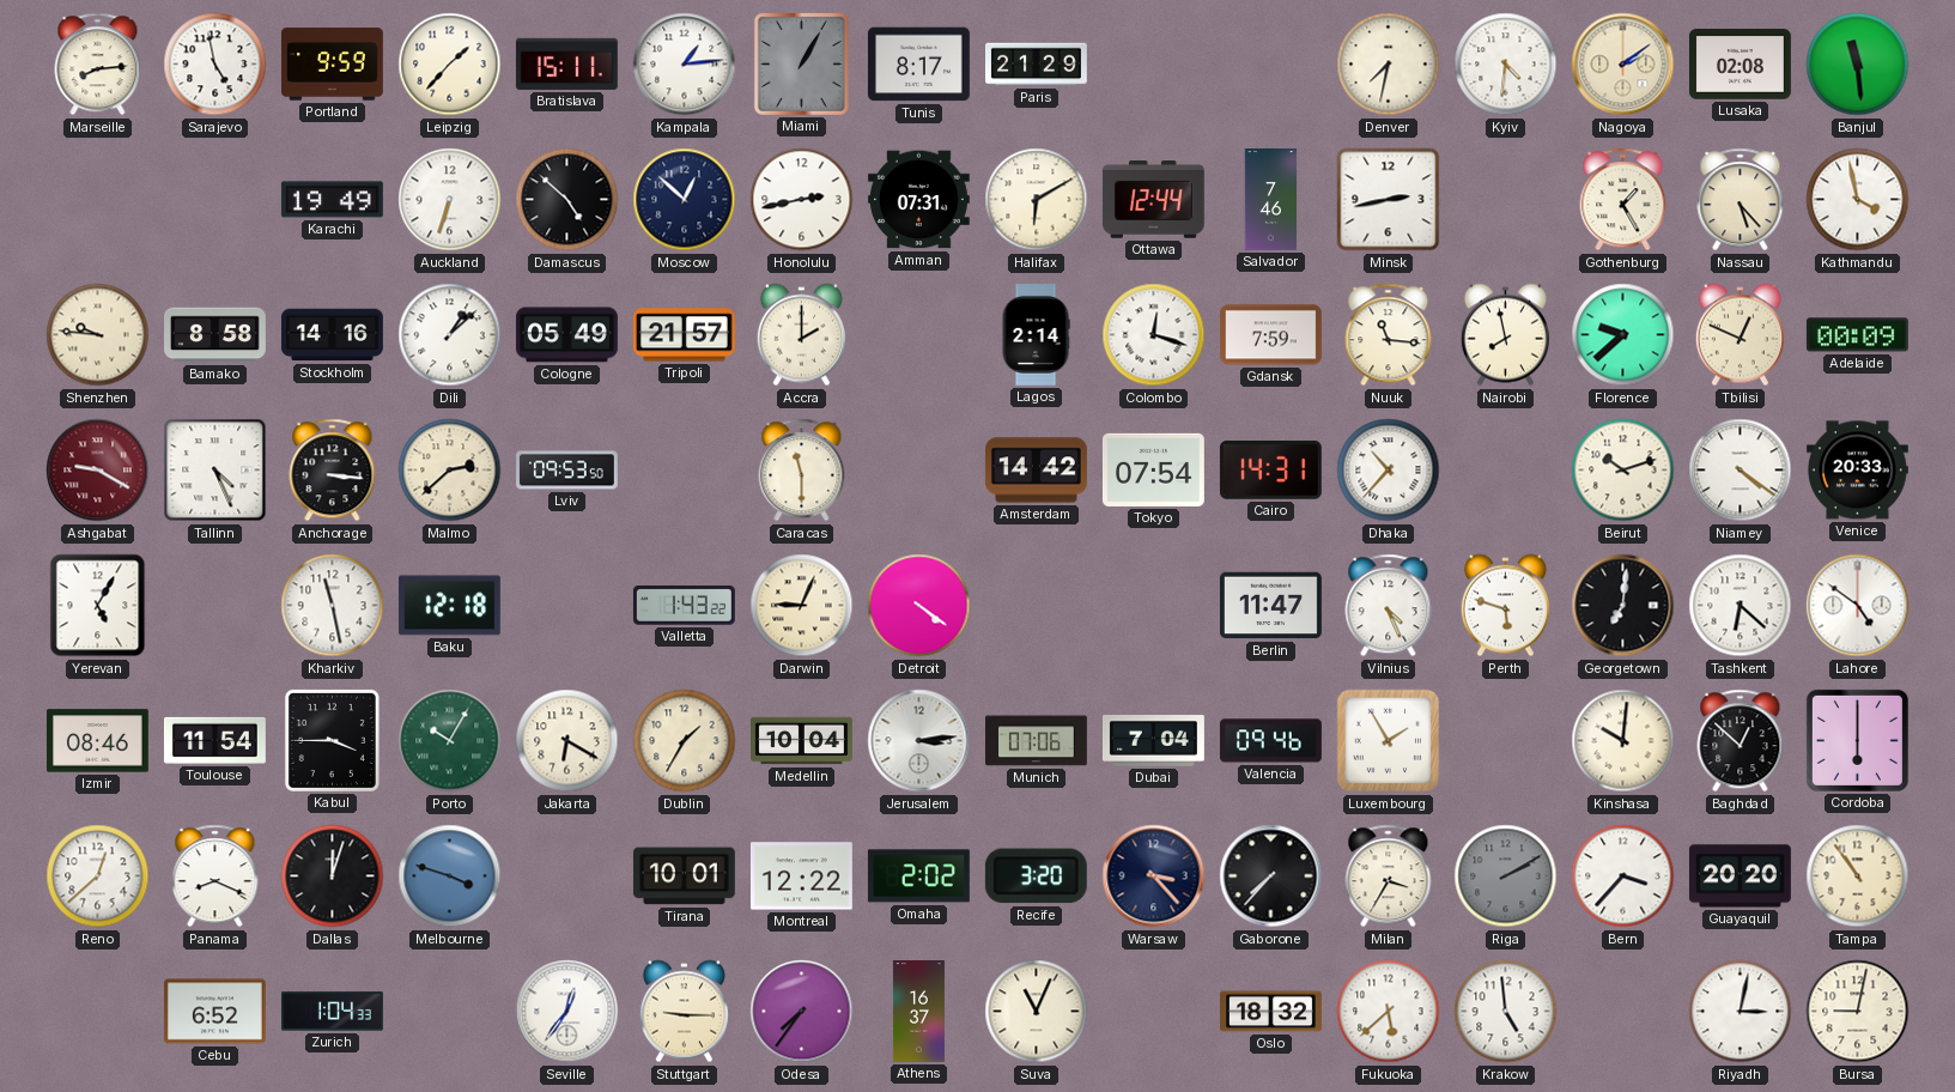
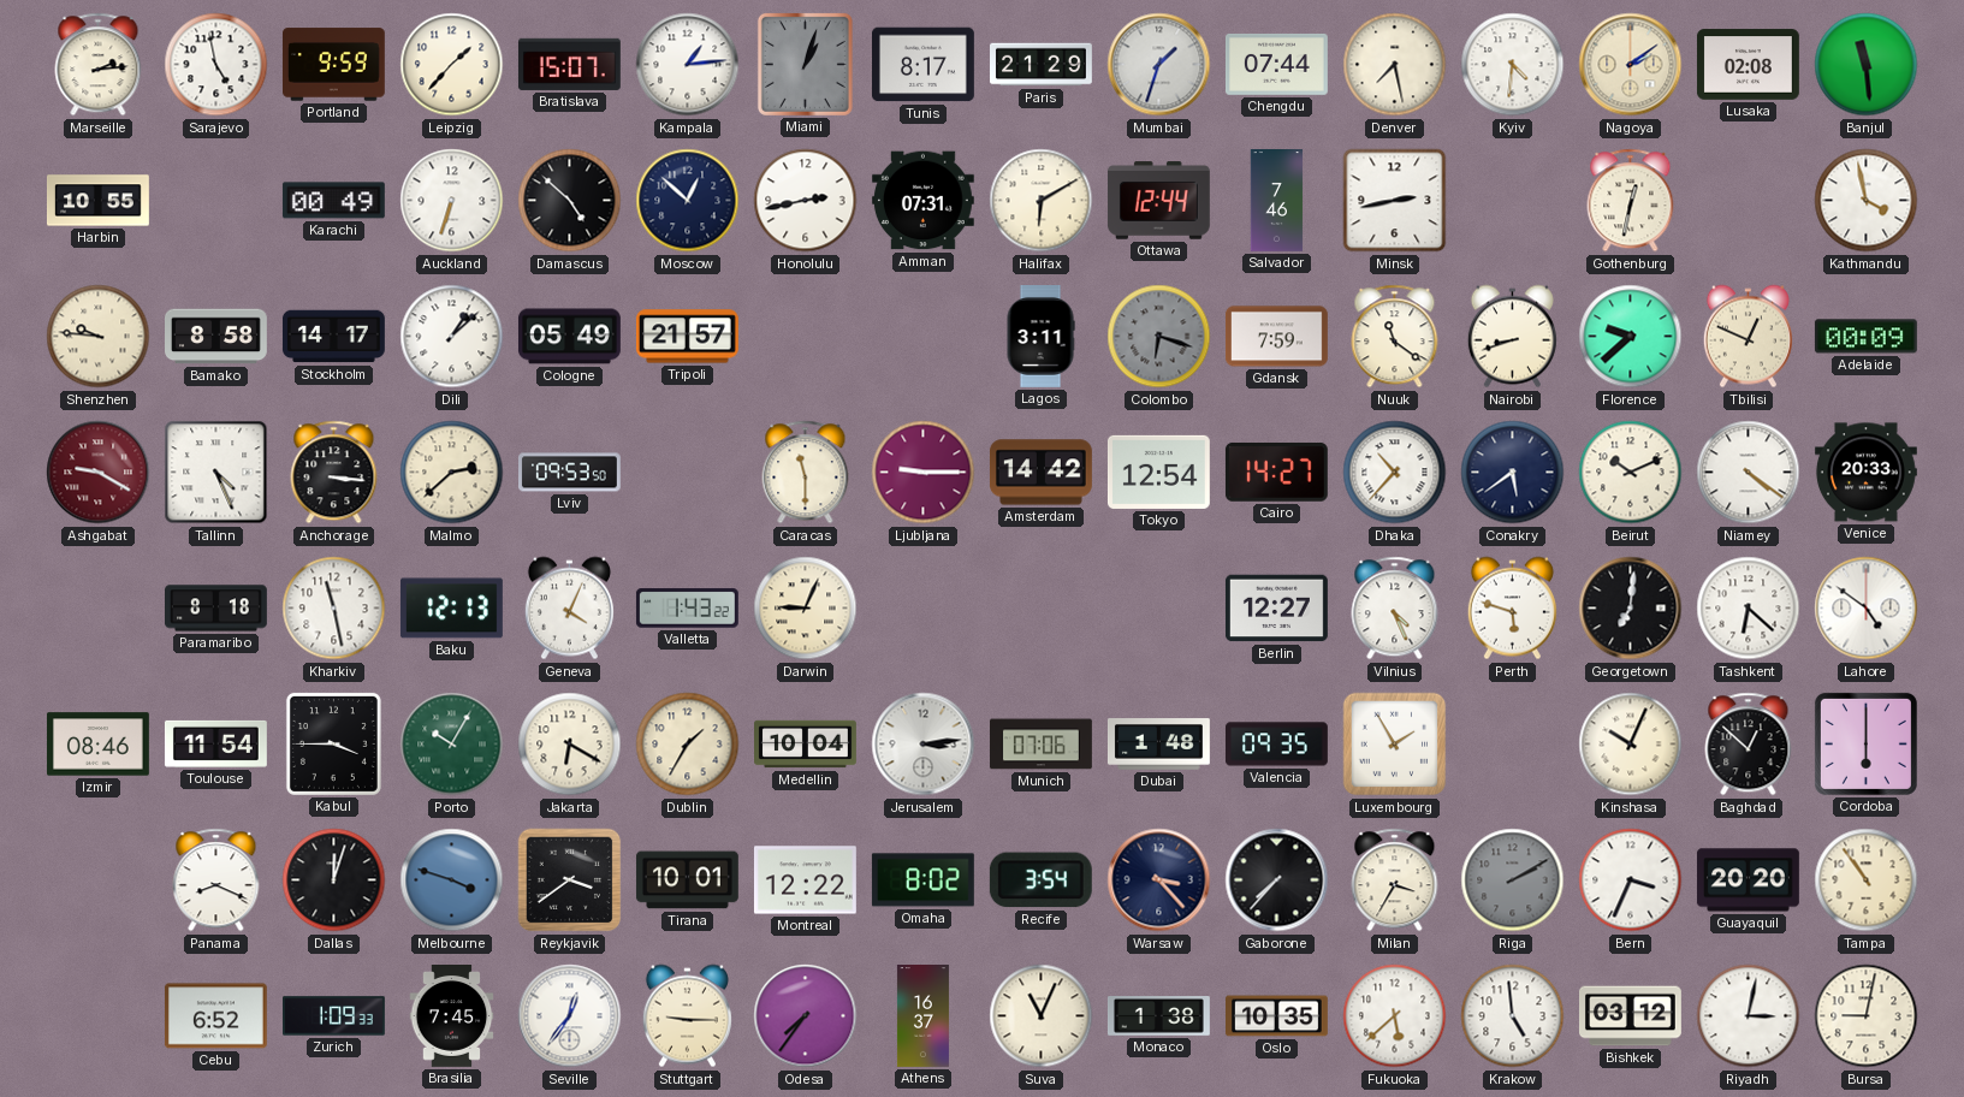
Marseille: 8:14 -> 2:14 (99, 65)
Bratislava: 15:11 -> 15:07 (569, 64)
Miami: 1:05 -> 1:03 (805, 64)
Mumbai: none -> 1:33 (1159, 65)
Chengdu: none -> 07:44 (1276, 65)
Denver: 7:32 -> 7:28 (1395, 65)
Harbin: none -> 10:55 (99, 201)
Karachi: 19:49 -> 00:49 (333, 201)
Gothenburg: 1:25 -> 12:32 (1631, 201)
Nassau: 5:23 -> none (1741, 200)
Stockholm: 14:16 -> 14:17 (333, 337)
Accra: 2:00 -> none (801, 335)
Lagos: 2:14 -> 3:11 (1040, 337)
Colombo: 12:18 -> 6:18 (1159, 337)
Colombo dial: white -> grey (1159, 337)
Nuuk: 11:16 -> 11:21 (1395, 337)
Nairobi: 7:58 -> 8:42 (1512, 337)
Ljubljana: none -> 9:15 (924, 473)
Tokyo: 07:54 -> 12:54 (1158, 472)
Cairo: 14:31 -> 14:27 (1276, 473)
Conakry: none -> 5:39 (1513, 473)
Beirut: 10:12 -> 10:11 (1631, 473)
Yerevan: 5:05 -> none (98, 606)
Paramaribo: none -> 8:18 (216, 609)
Baku: 12:18 -> 12:13 (451, 609)
Geneva: none -> 4:04 (569, 609)
Detroit: 4:21 -> none (919, 606)
Berlin: 11:47 -> 12:27 (1276, 609)
Dubai: 7:04 -> 1:48 (1158, 745)
Valencia: 09:46 -> 09:35 (1277, 745)
Kinshasa: 10:01 -> 10:04 (1631, 745)
Reno: 12:38 -> none (98, 876)
Reykjavik: none -> 3:39 (570, 880)
Omaha: 2:02 -> 8:02 (922, 880)
Recife: 3:20 -> 3:54 (1040, 880)
Bern: 3:37 -> 3:34 (1631, 880)
Zurich: 1:04 -> 1:09 (334, 1016)
Brasilia: none -> 7:45 (452, 1016)
Monaco: none -> 1:38 (1158, 1016)
Oslo: 18:32 -> 10:35 (1277, 1016)
Bishkek: none -> 03:12 (1631, 1016)
